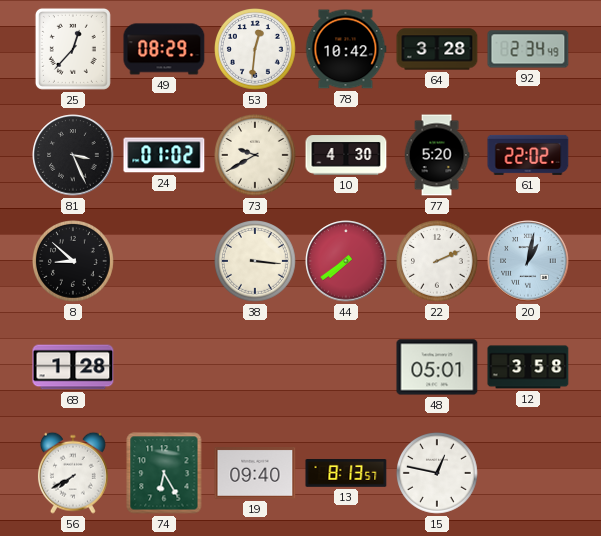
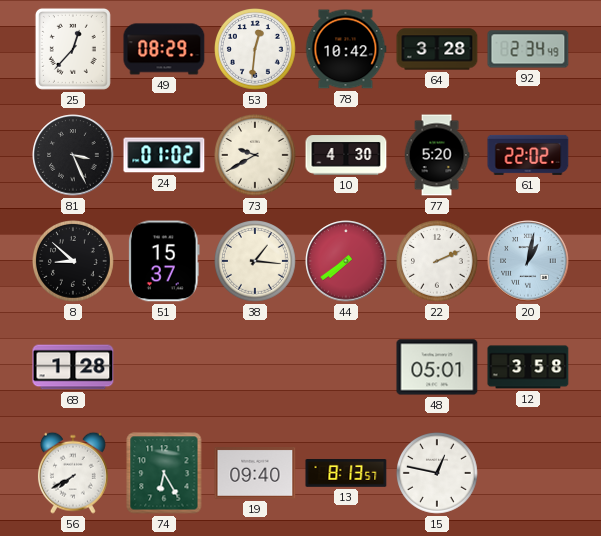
51: none -> 15:37 (165, 261)
38: 3:16 -> 1:16 (256, 262)
